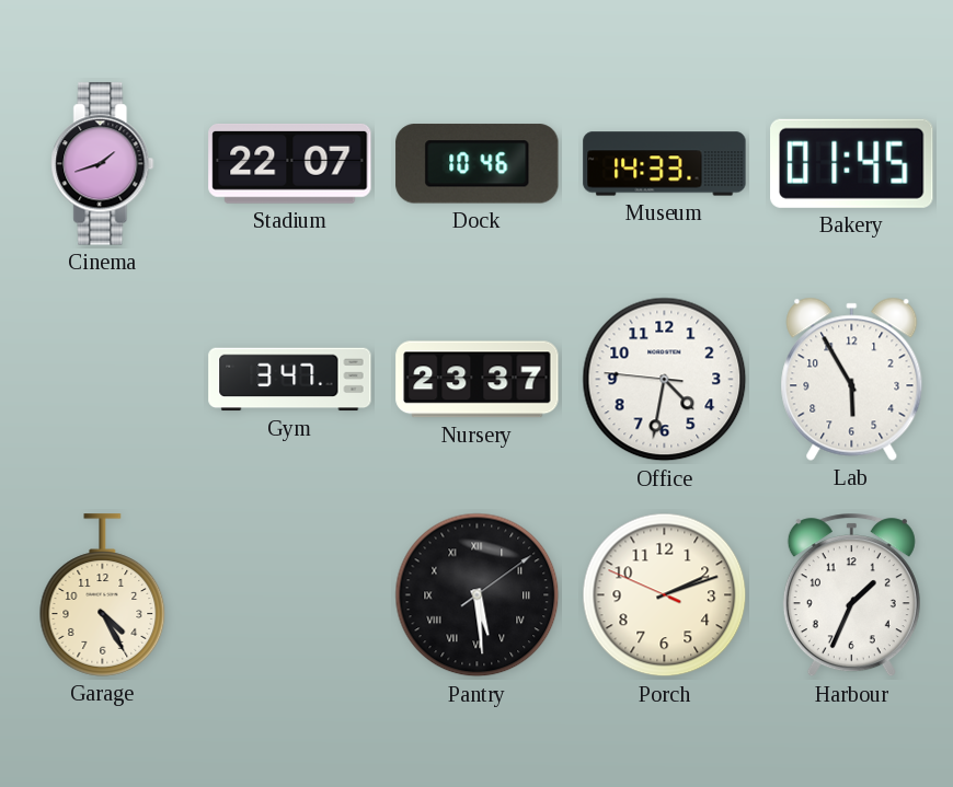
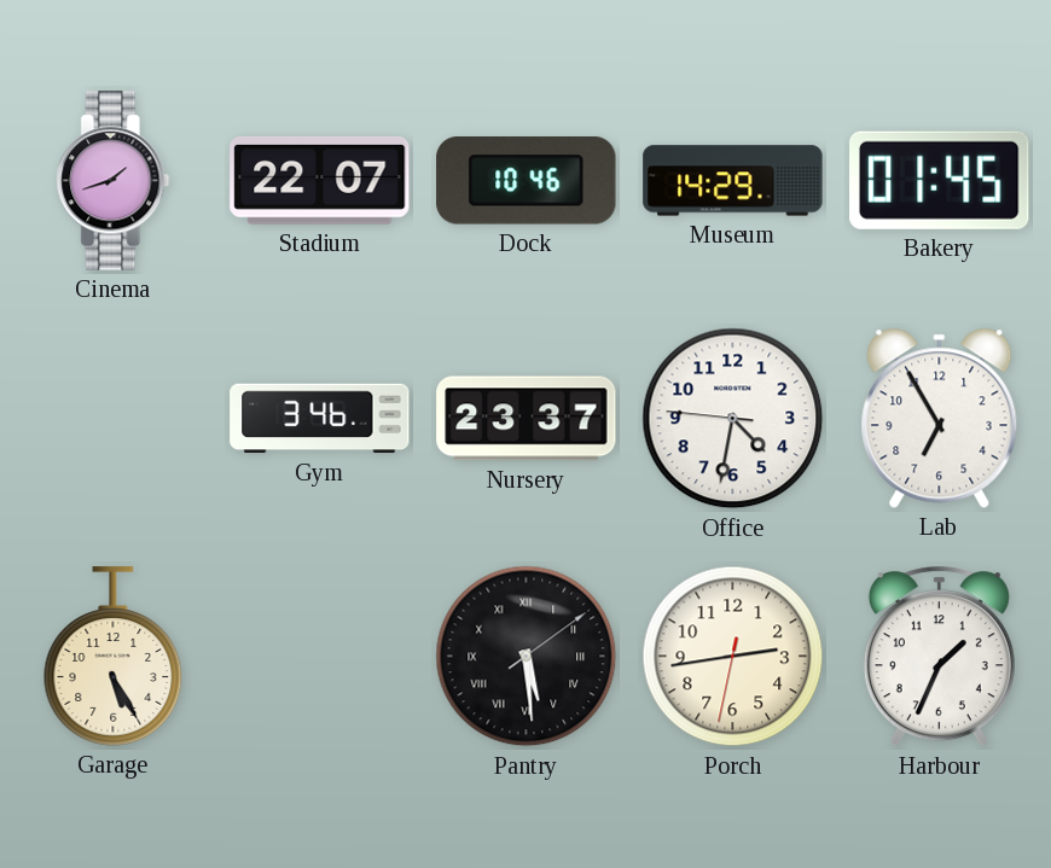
Museum: 14:33 -> 14:29 (733, 181)
Gym: 3:47 -> 3:46 (320, 419)
Lab: 5:55 -> 6:55 (940, 418)
Garage: 4:25 -> 5:25 (114, 657)
Porch: 2:11 -> 2:43 (733, 657)
